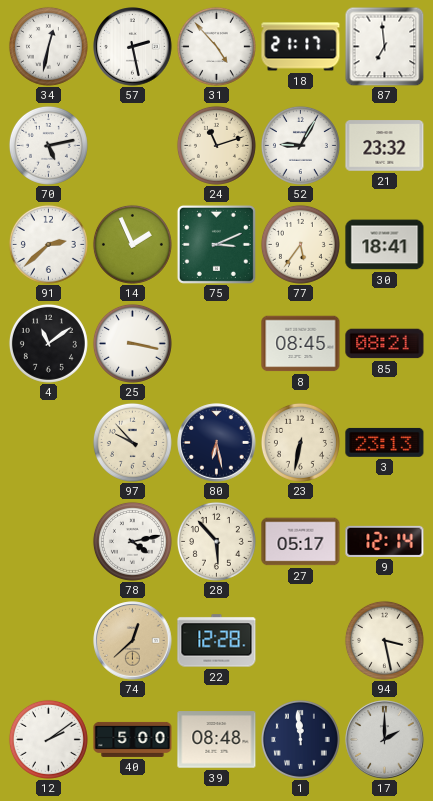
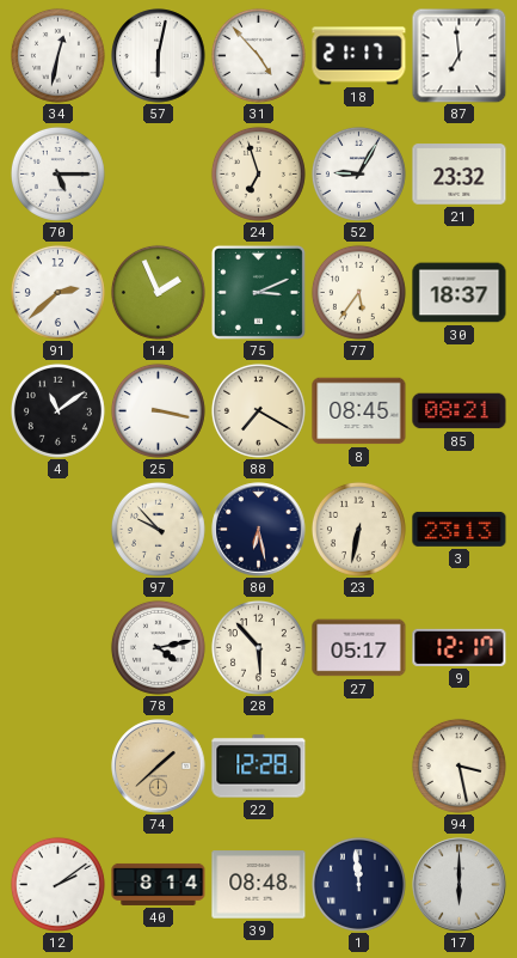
57: 2:28 -> 6:02 (159, 56)
70: 5:13 -> 5:15 (57, 173)
24: 11:12 -> 6:57 (258, 173)
30: 18:41 -> 18:37 (460, 293)
88: none -> 7:20 (258, 410)
9: 12:14 -> 12:17 (460, 647)
74: 12:38 -> 1:38 (159, 767)
40: 5:00 -> 8:14 (159, 884)
17: 2:00 -> 6:00 (460, 885)
